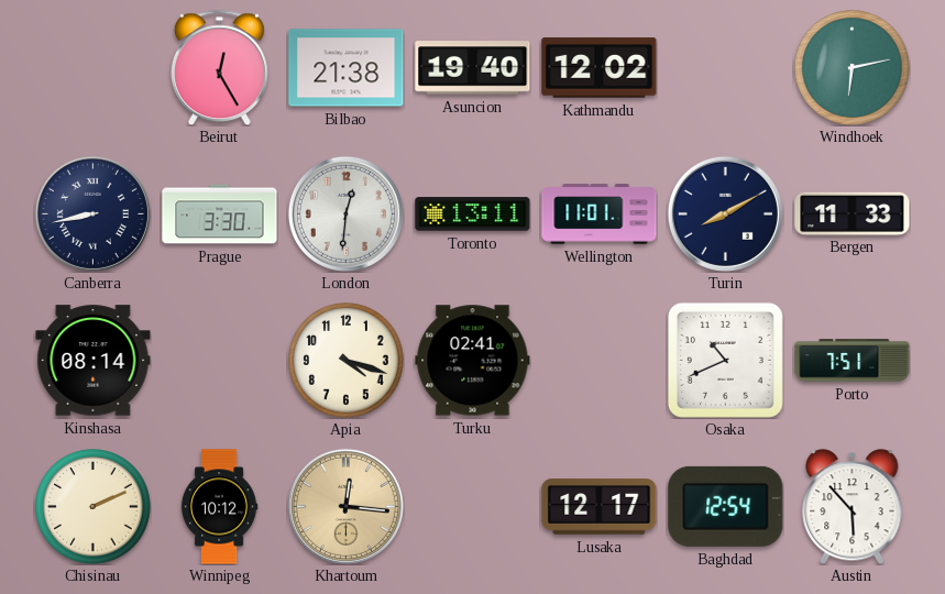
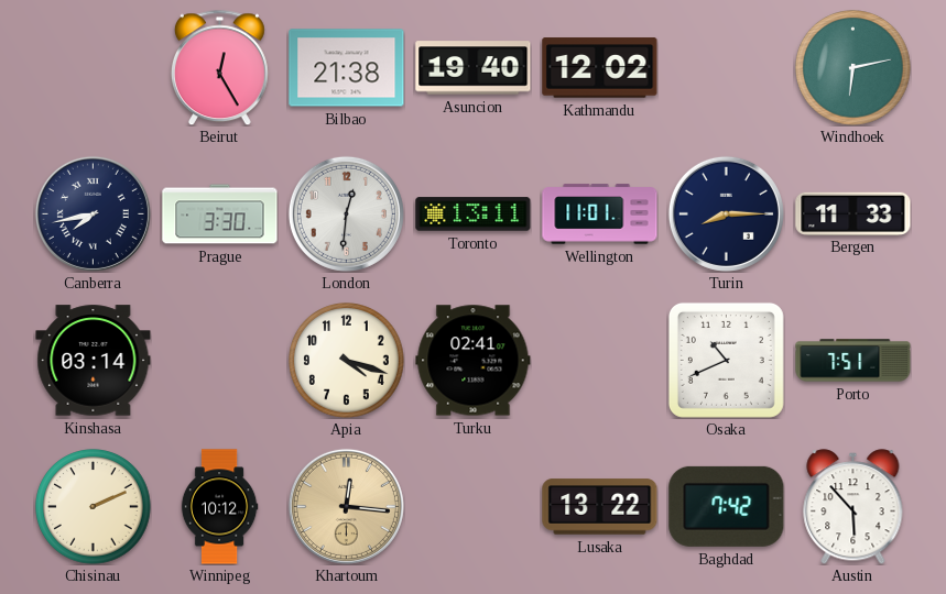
Canberra: 8:43 -> 7:43 (93, 213)
Turin: 8:10 -> 8:15 (726, 213)
Kinshasa: 08:14 -> 03:14 (94, 361)
Lusaka: 12:17 -> 13:22 (600, 507)
Baghdad: 12:54 -> 7:42 (727, 506)
